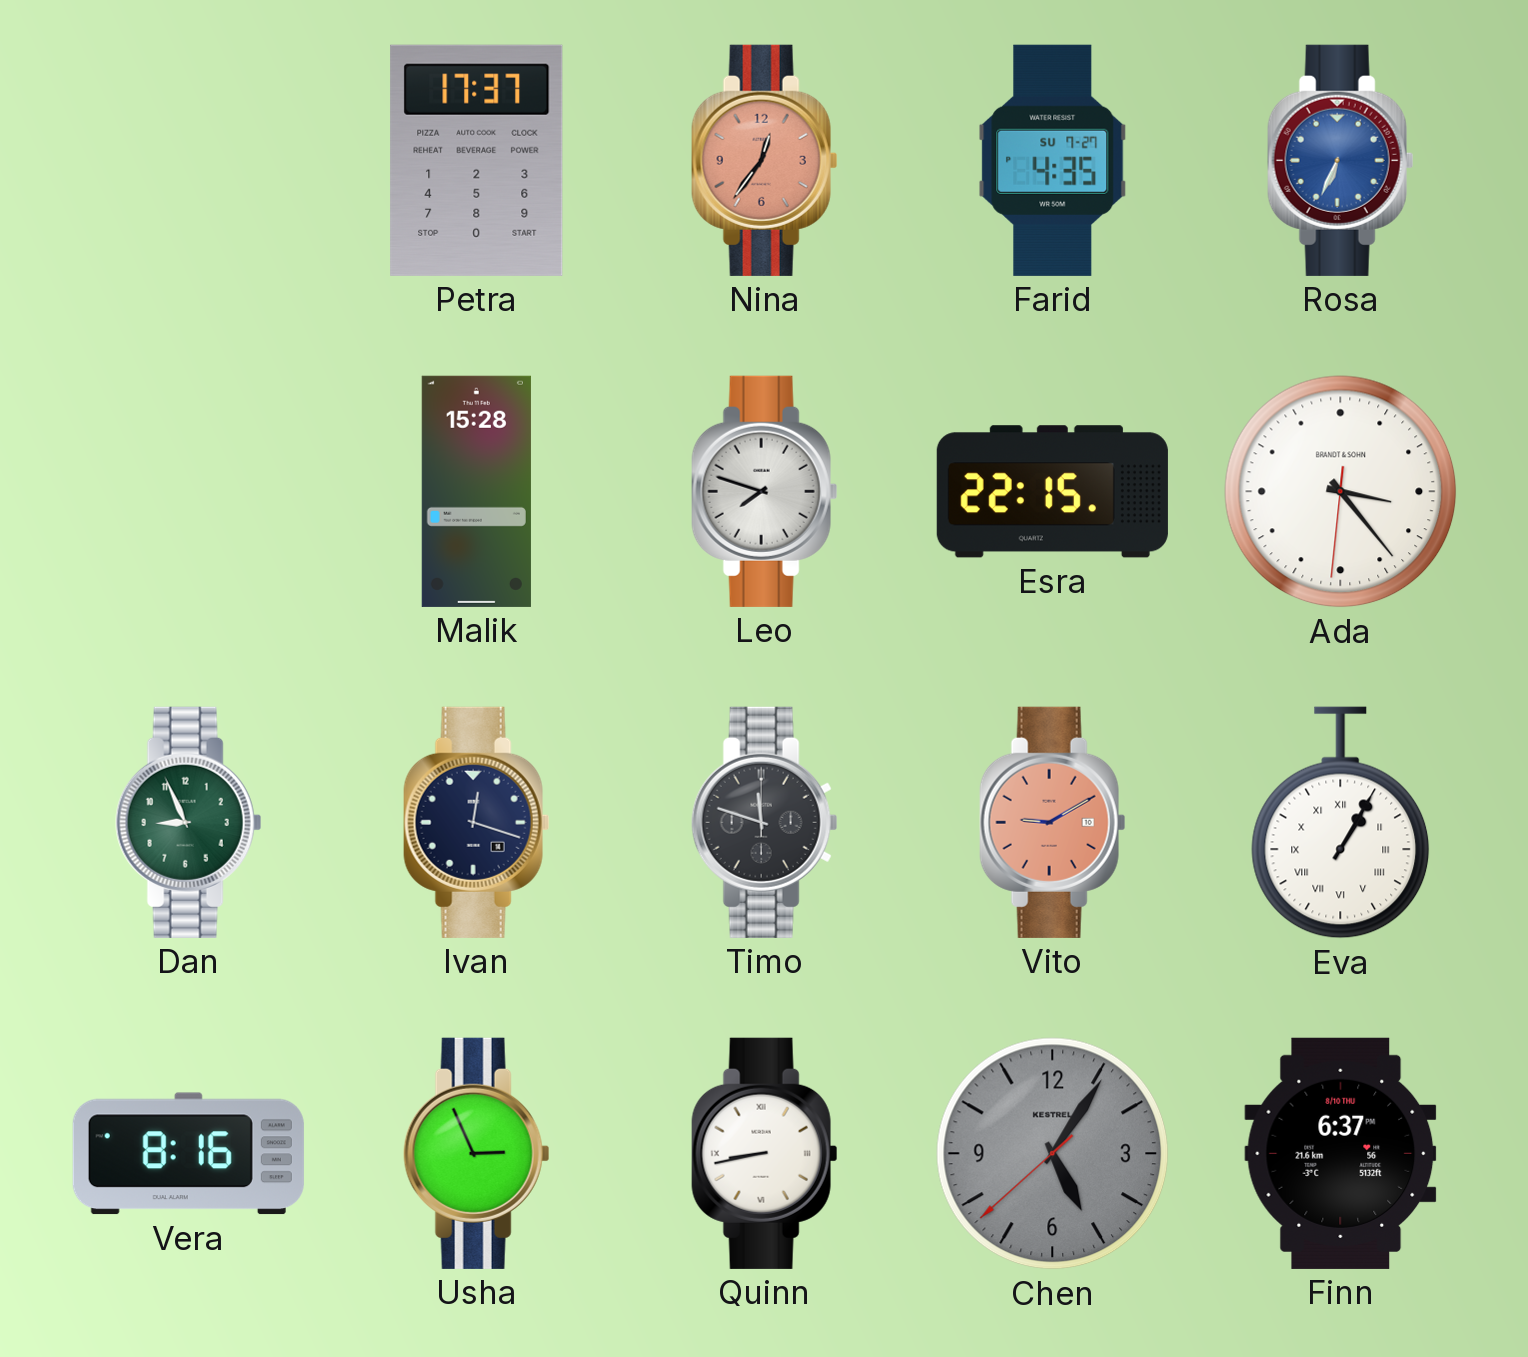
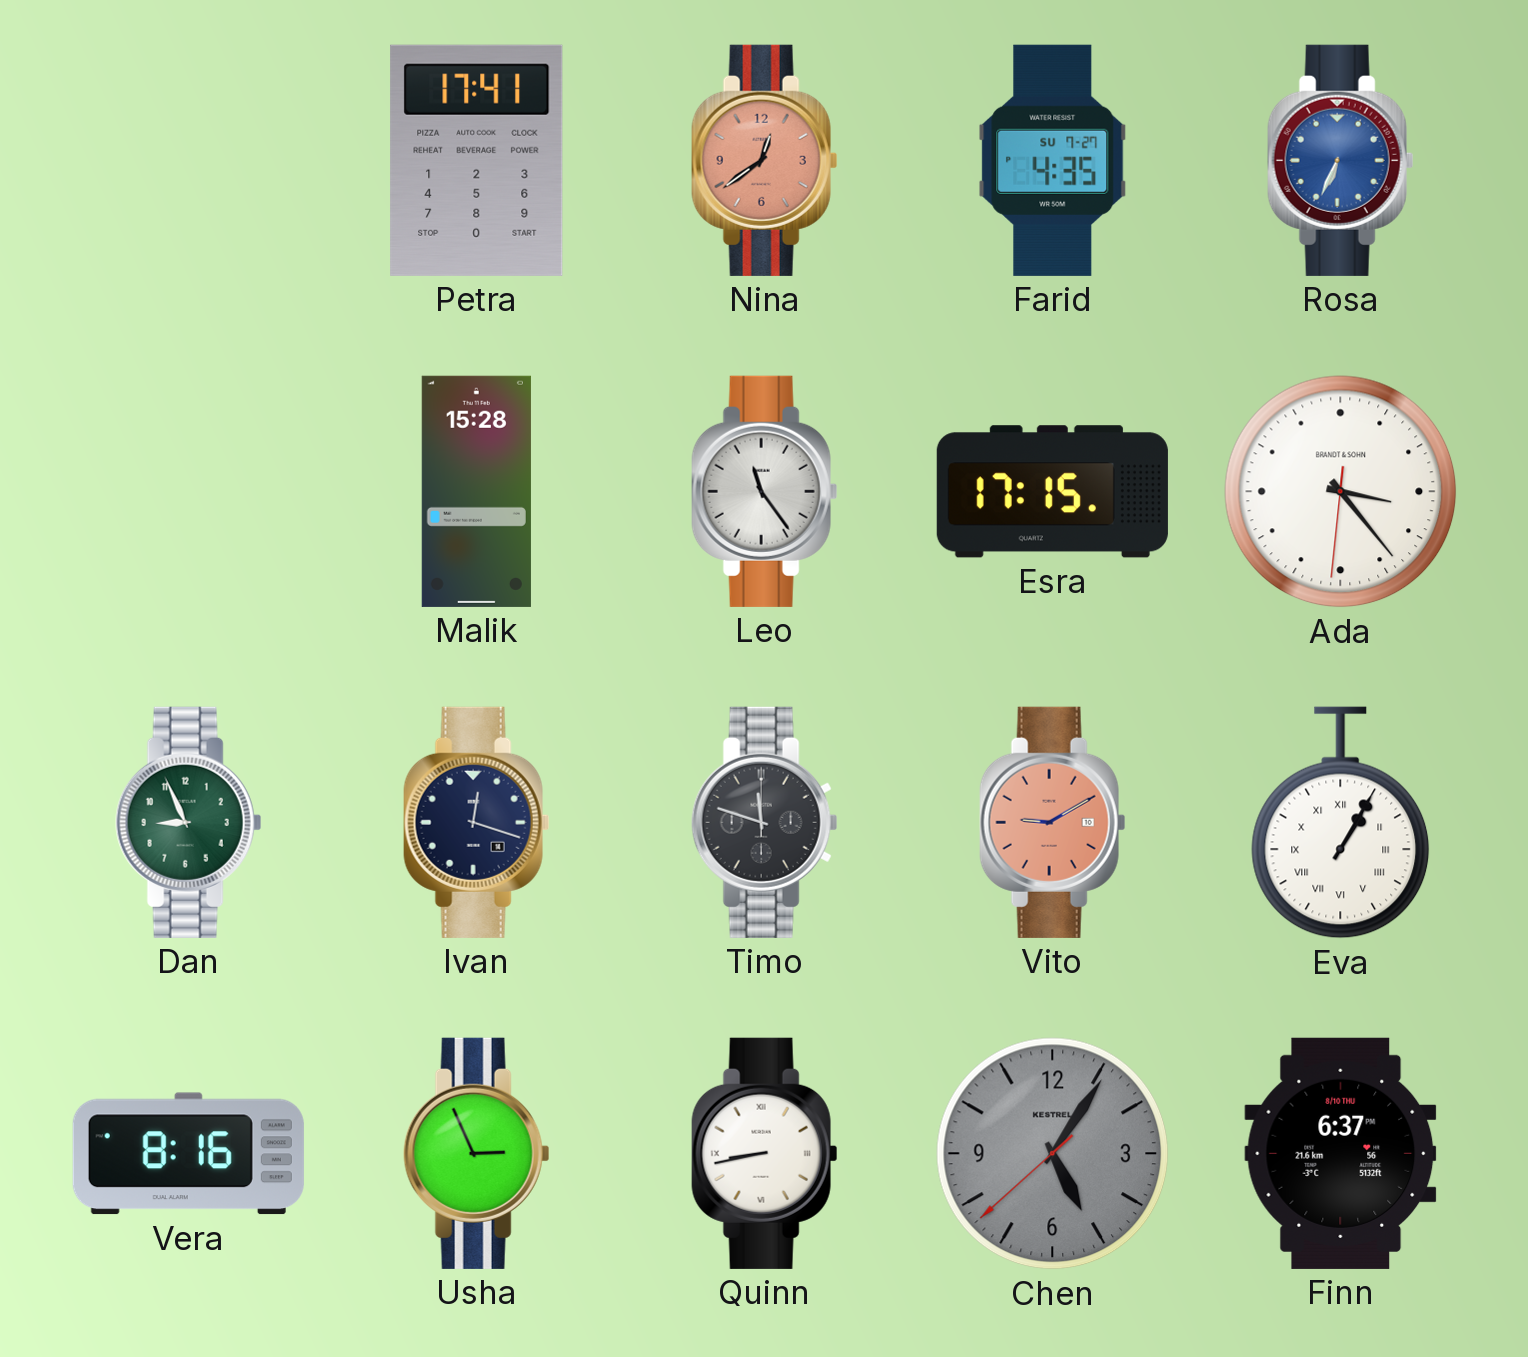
Petra: 17:37 -> 17:41 (477, 160)
Nina: 12:36 -> 12:39 (765, 160)
Leo: 7:48 -> 11:24 (765, 491)
Esra: 22:15 -> 17:15 (1052, 492)
